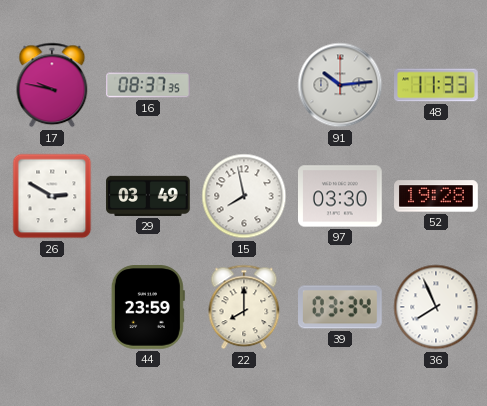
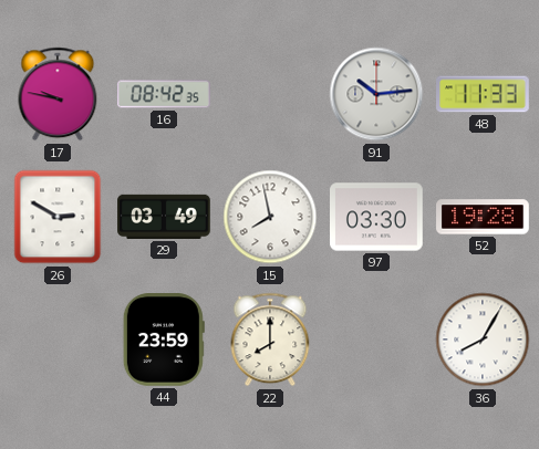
16: 08:37 -> 08:42 (164, 94)
39: 03:34 -> none (341, 307)
36: 7:56 -> 8:05 (483, 340)
